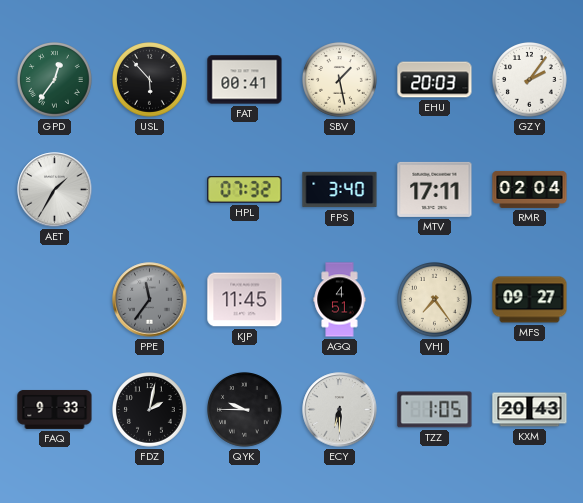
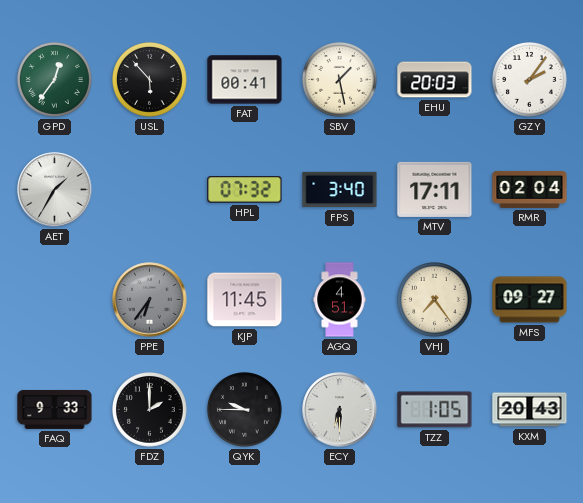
PPE: 11:36 -> 6:36 (150, 300)
FDZ: 2:02 -> 2:00 (150, 410)
